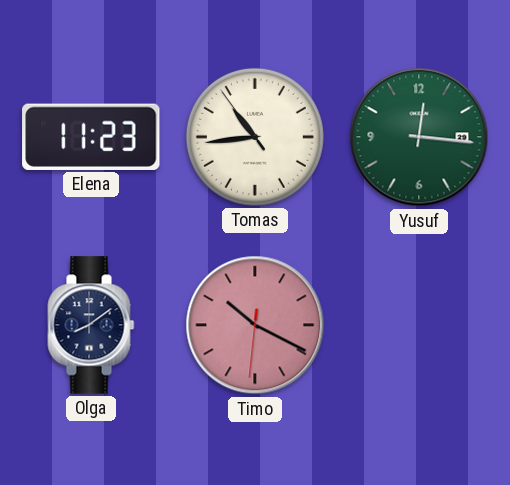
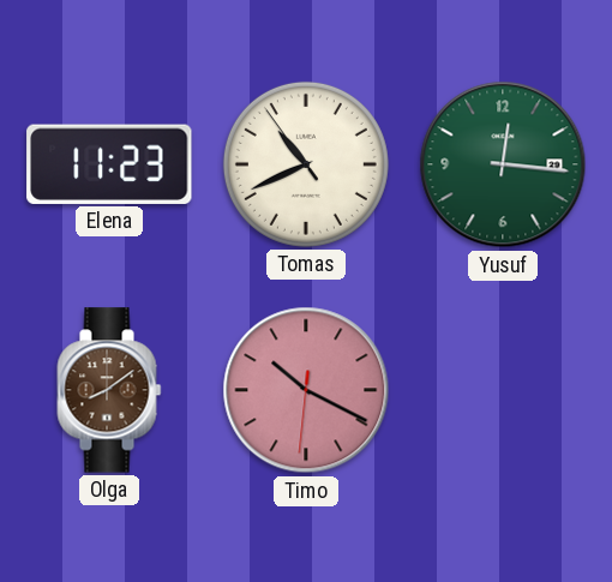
Tomas: 10:43 -> 10:40 (306, 164)
Olga dial: navy -> brown (109, 390)
